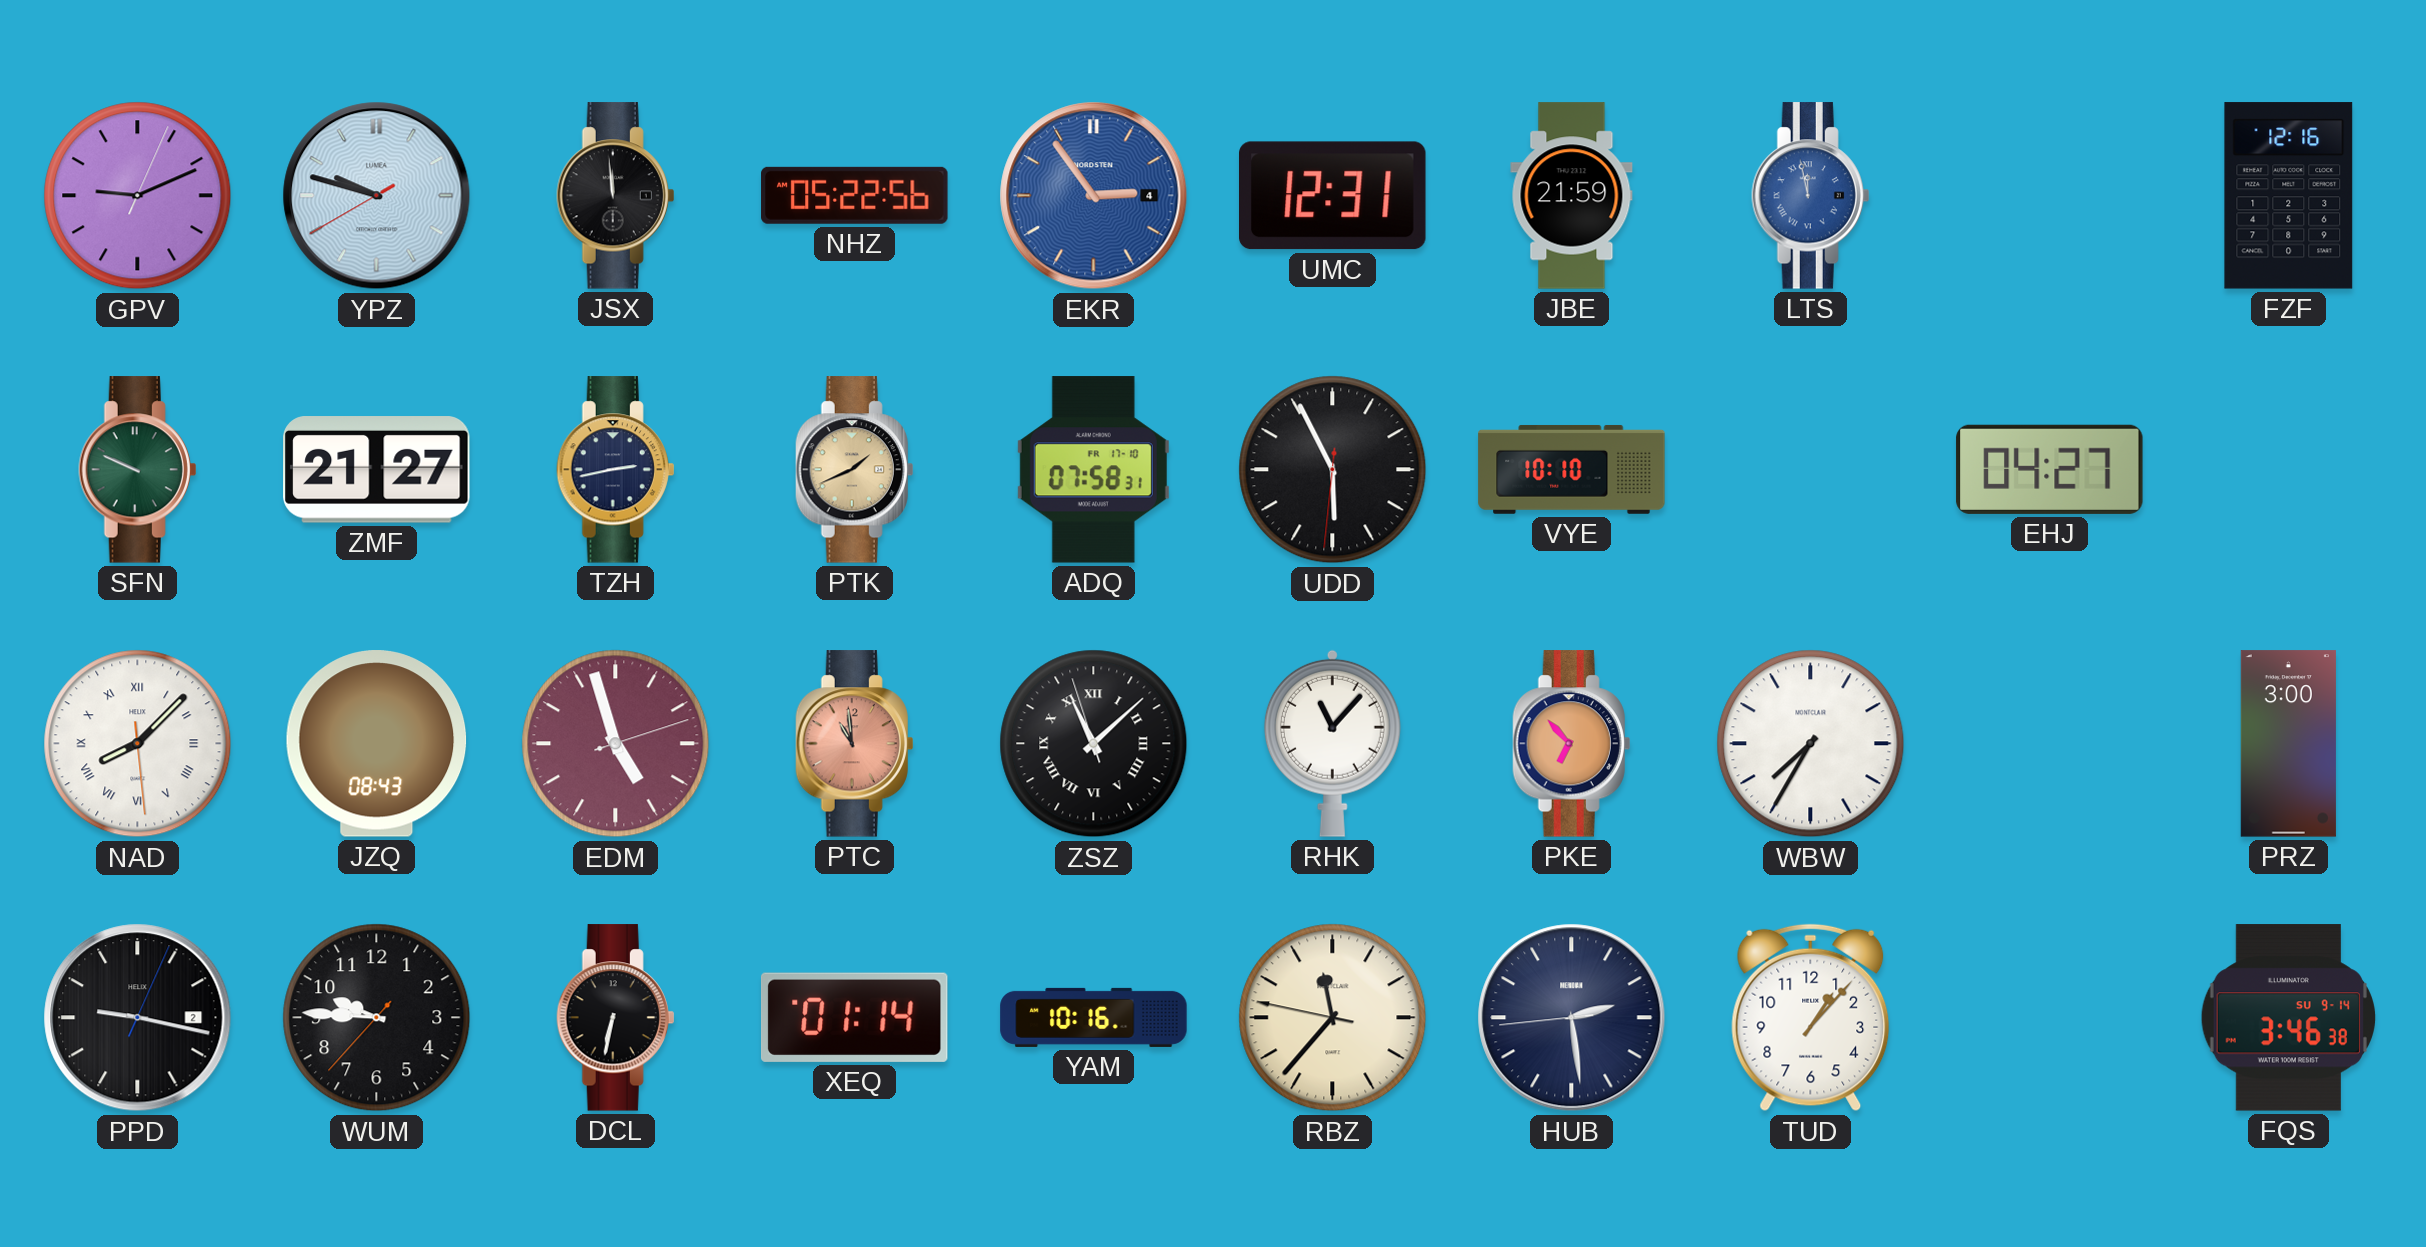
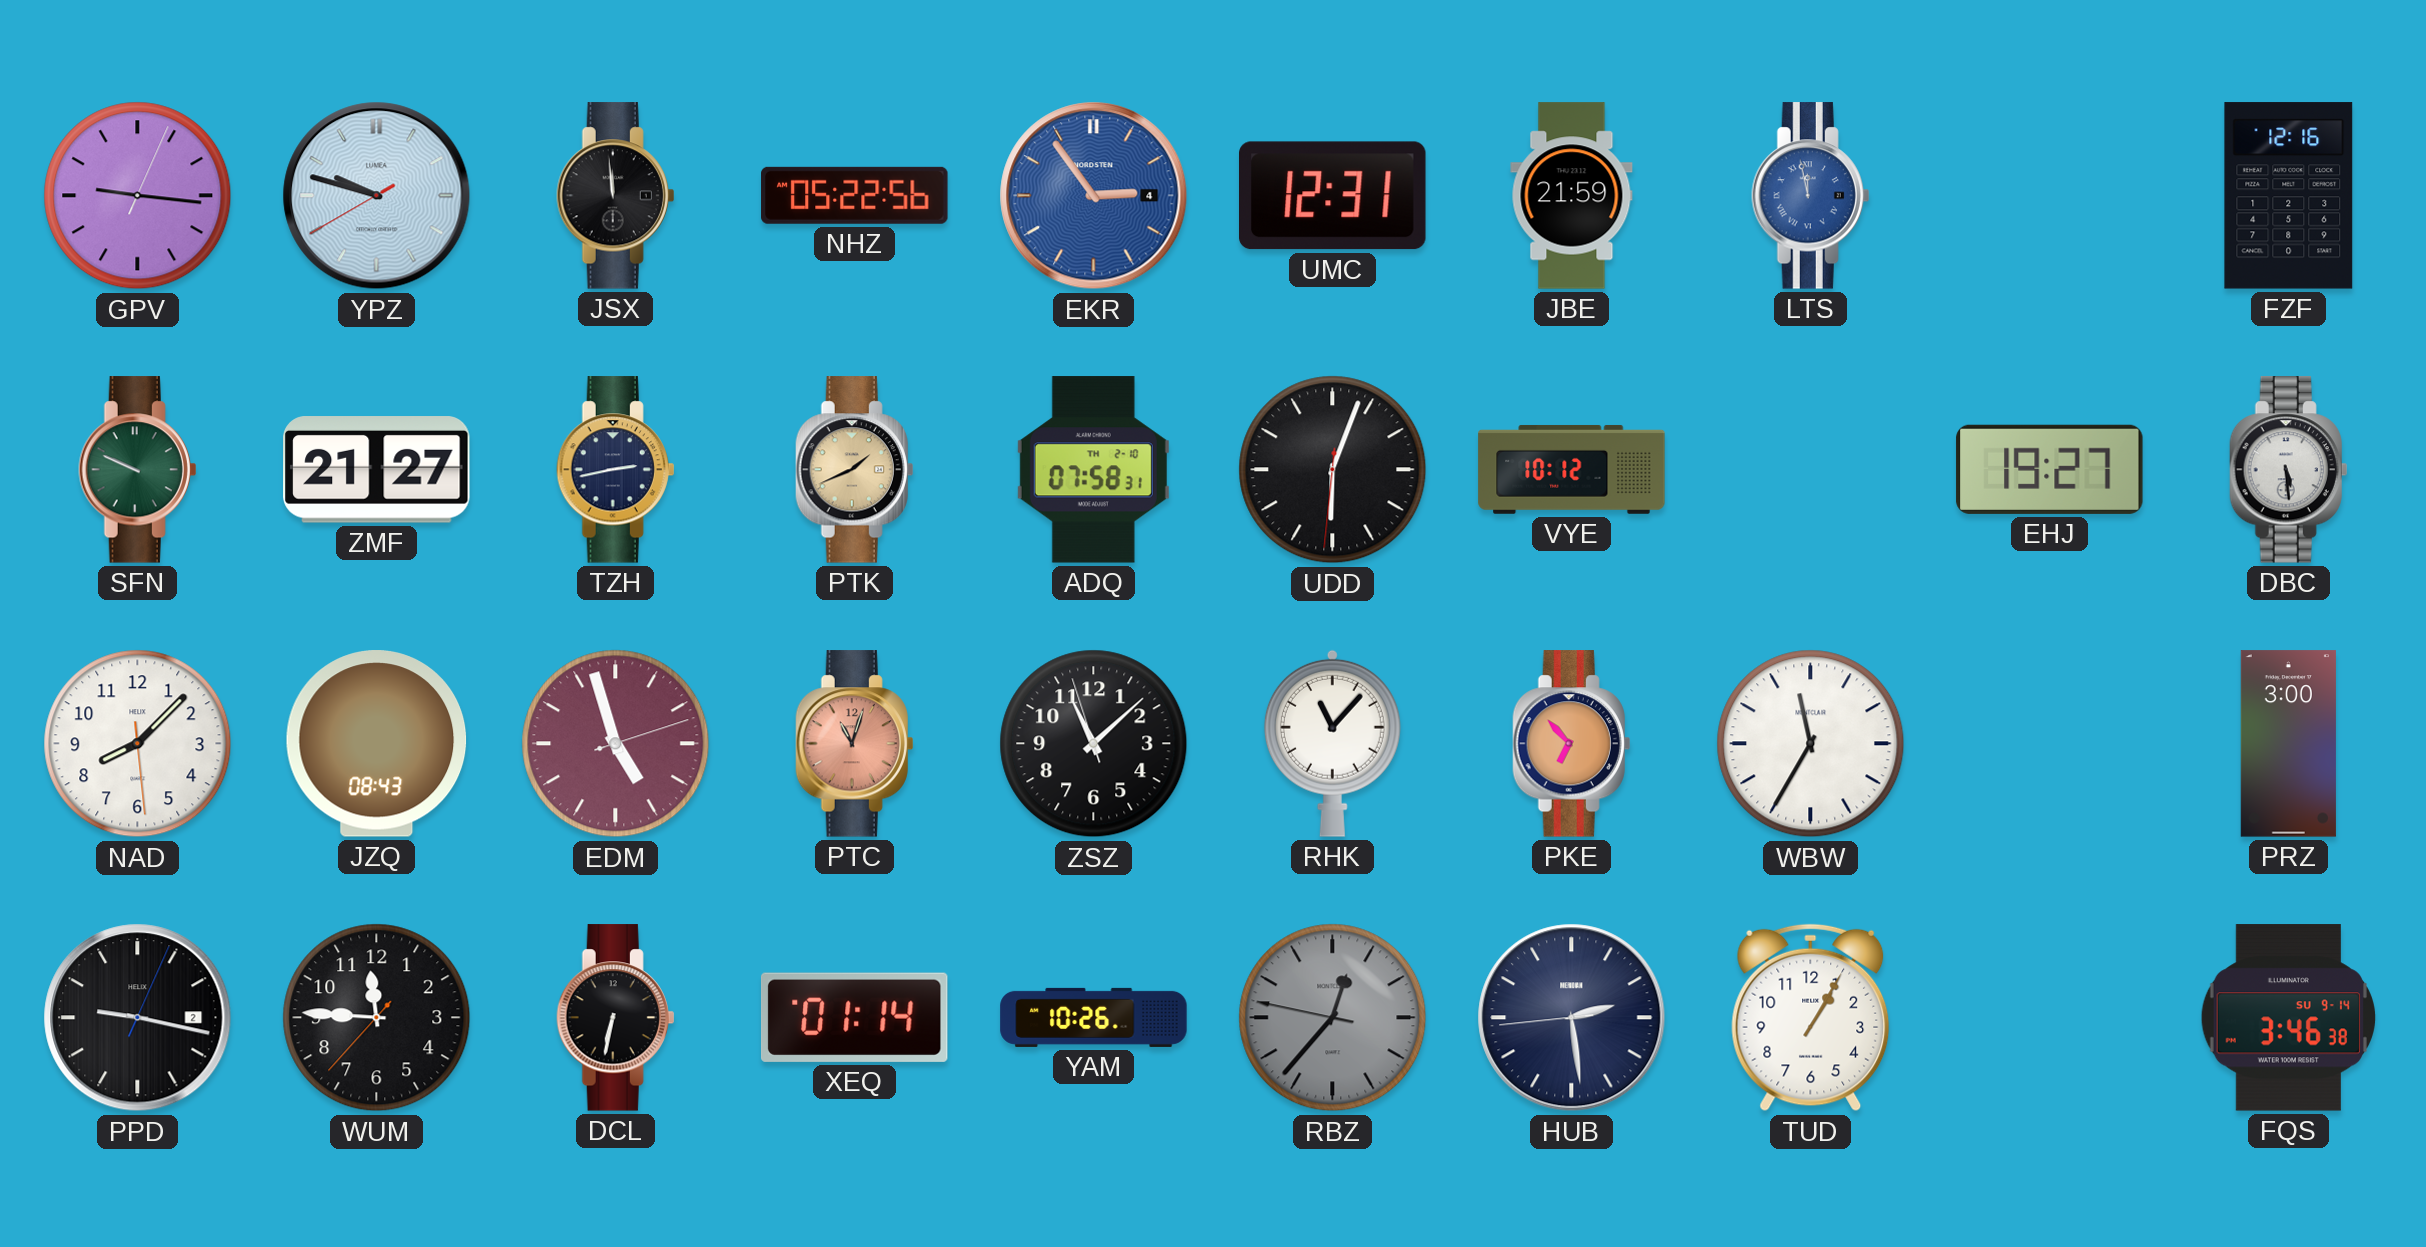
GPV: 9:11 -> 9:16 (138, 196)
ADQ date: FR 17-10 -> TH 2-10 (1093, 470)
UDD: 5:55 -> 6:03 (1333, 470)
VYE: 10:10 -> 10:12 (1572, 469)
EHJ: 04:27 -> 19:27 (2050, 469)
DBC: none -> 5:29 (2289, 470)
NAD numerals: Roman -> Arabic (138, 744)
PTC: 10:59 -> 11:03 (855, 744)
ZSZ numerals: Roman -> Arabic (1094, 744)
WBW: 7:35 -> 11:35 (1811, 744)
WUM: 9:45 -> 11:45 (377, 1018)
YAM: 10:16 -> 10:26 (1094, 1017)
RBZ: 11:36 -> 12:36 (1333, 1018)
RBZ dial: cream -> grey (1333, 1018)
TUD: 1:07 -> 1:05 (1811, 1018)
